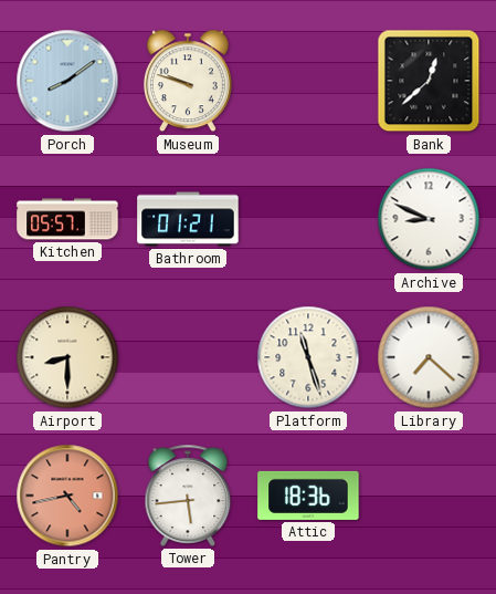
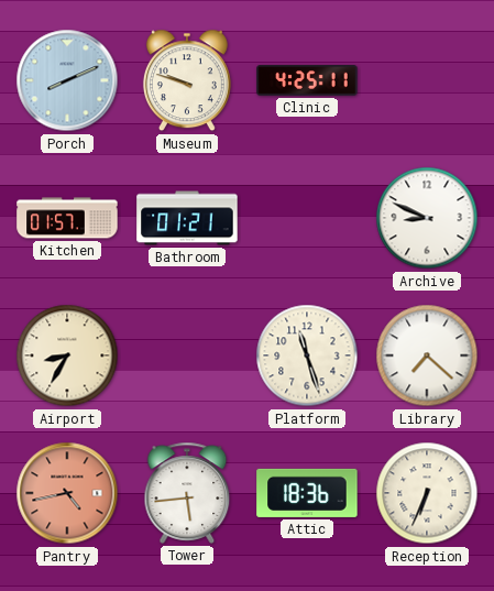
Porch: 8:09 -> 8:11 (67, 80)
Clinic: none -> 4:25 (307, 80)
Bank: 12:38 -> none (429, 81)
Kitchen: 05:57 -> 01:57 (67, 218)
Airport: 8:30 -> 8:35 (67, 355)
Reception: none -> 6:34 (427, 493)
